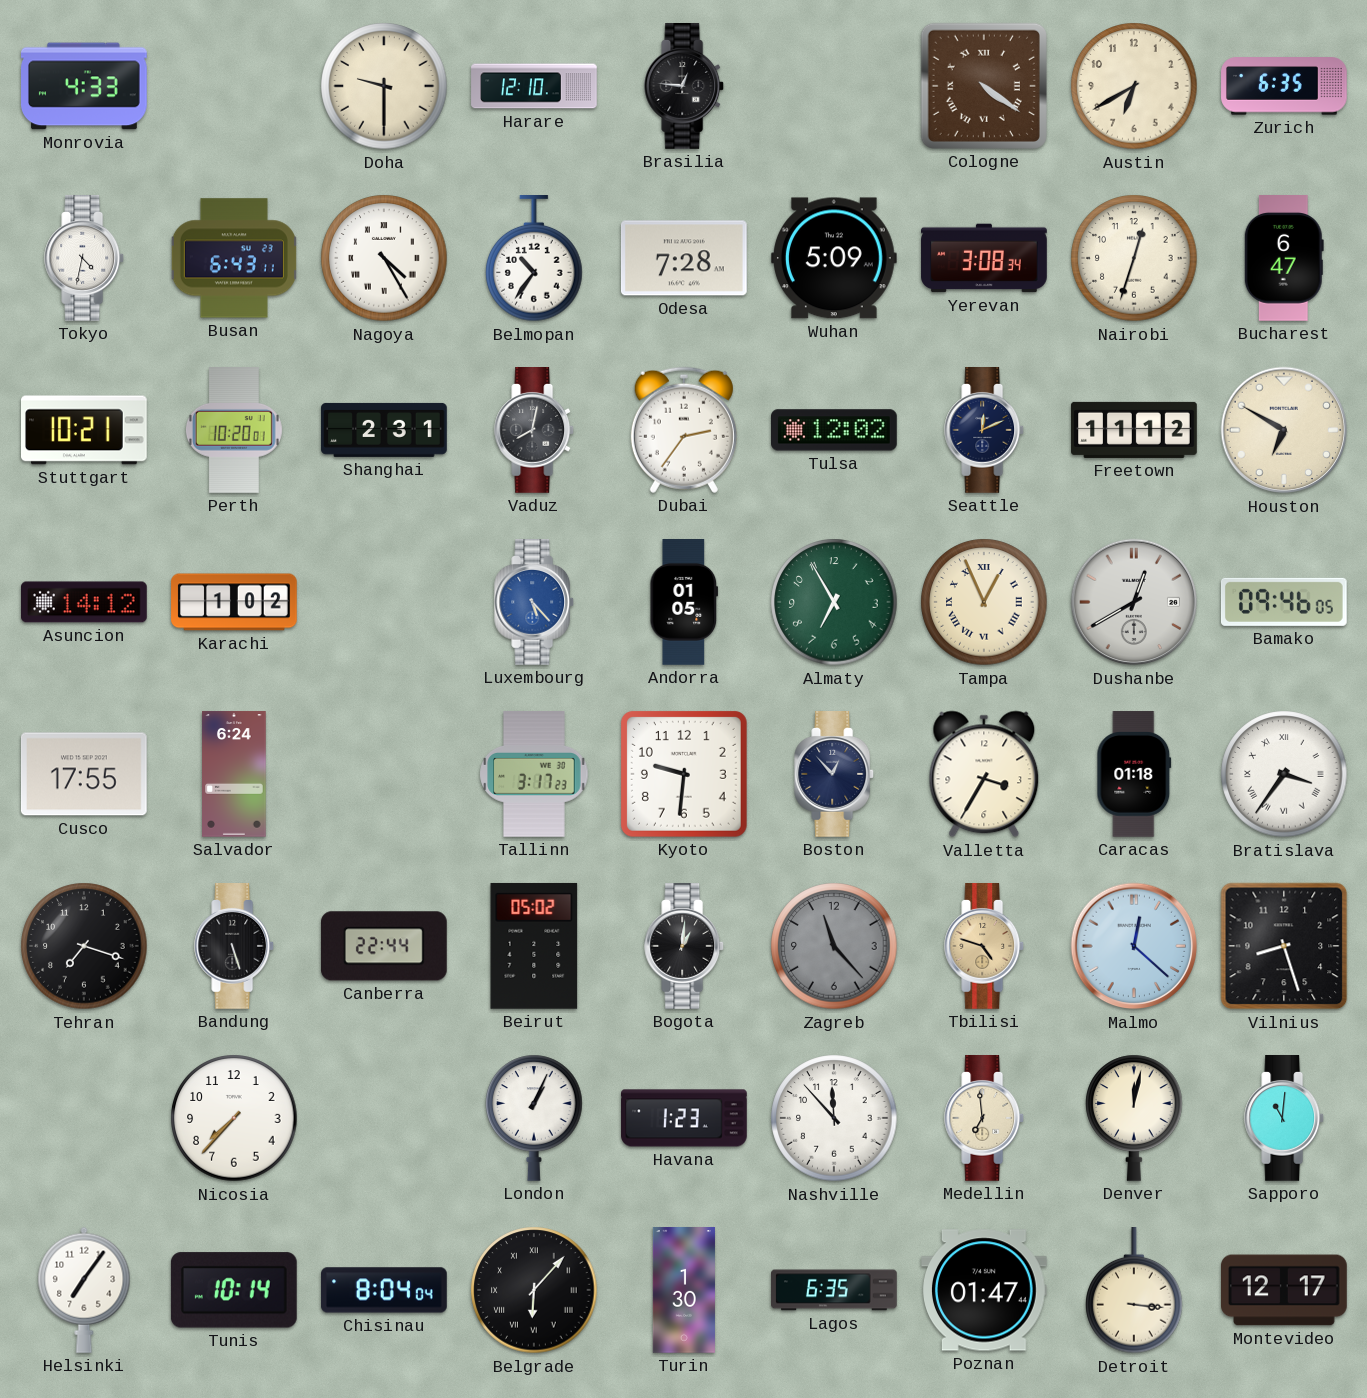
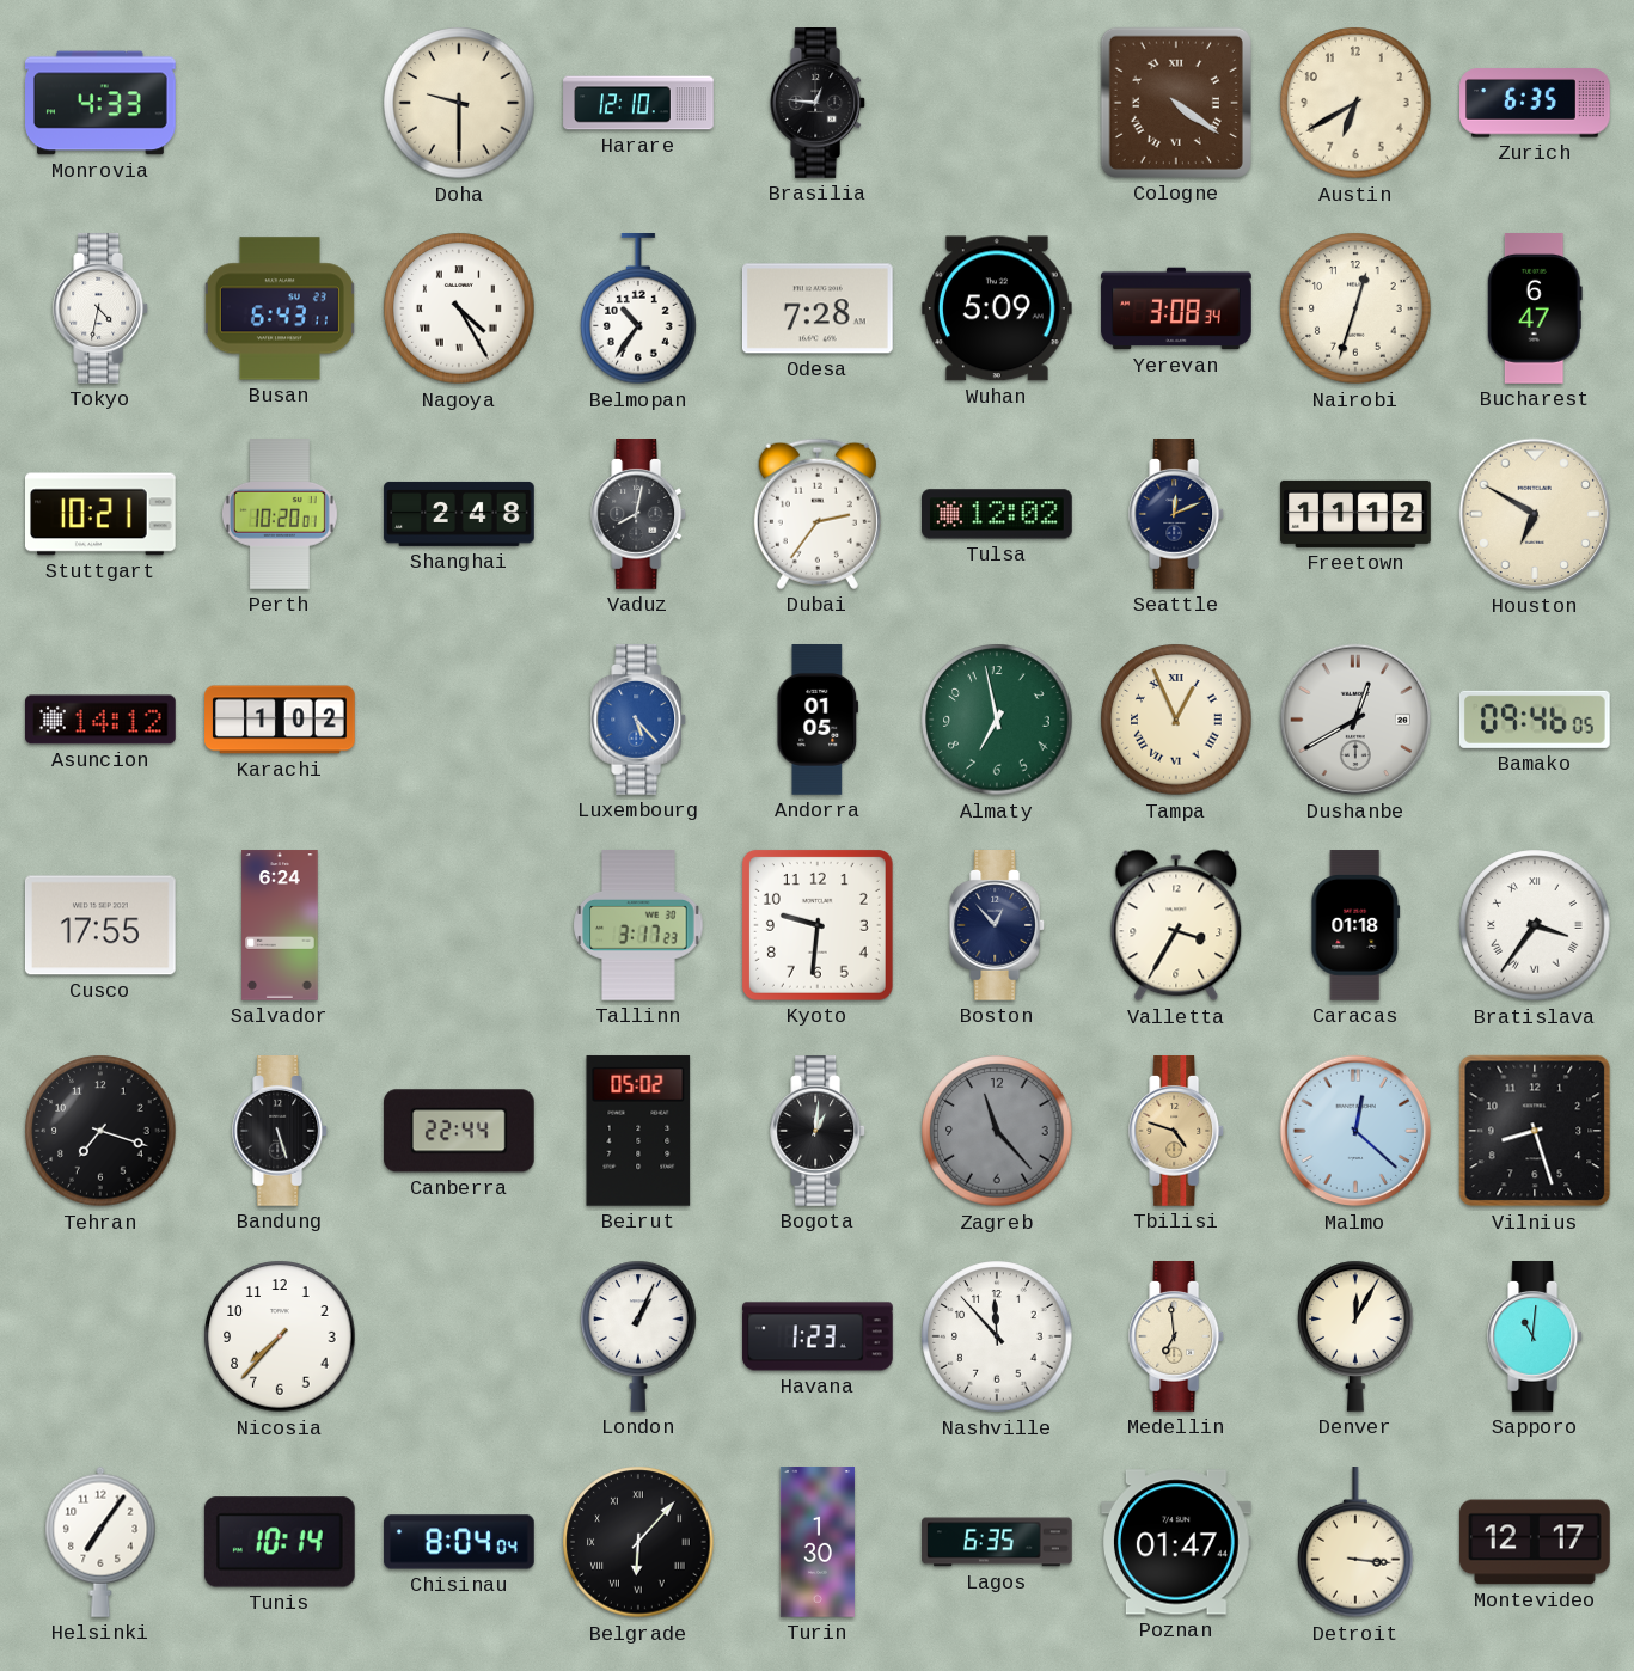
Shanghai: 2:31 -> 2:48 (459, 514)
Almaty: 6:55 -> 6:58 (997, 720)
Denver: 12:02 -> 12:05 (1355, 1336)
